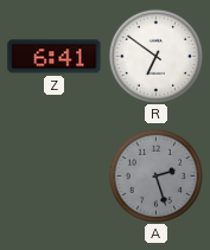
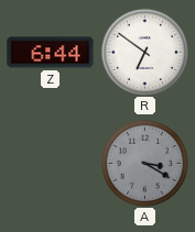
Z: 6:41 -> 6:44 (51, 53)
A: 2:27 -> 3:20 (144, 163)
